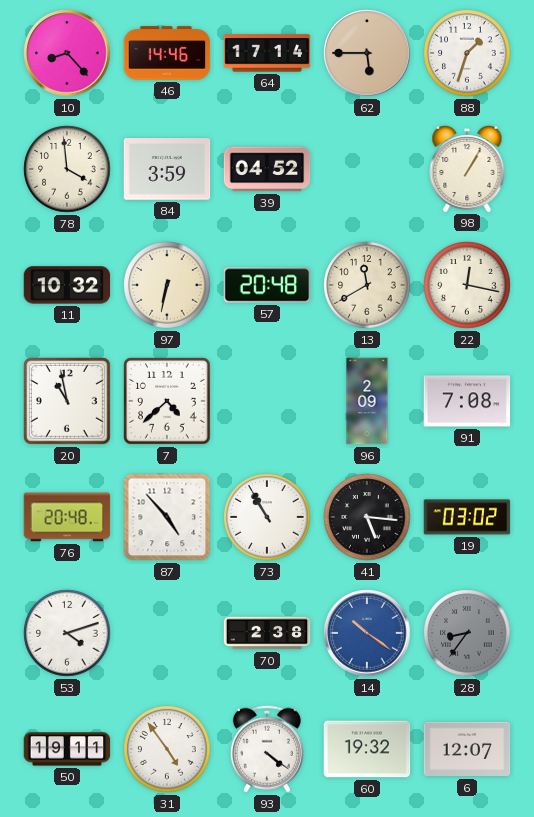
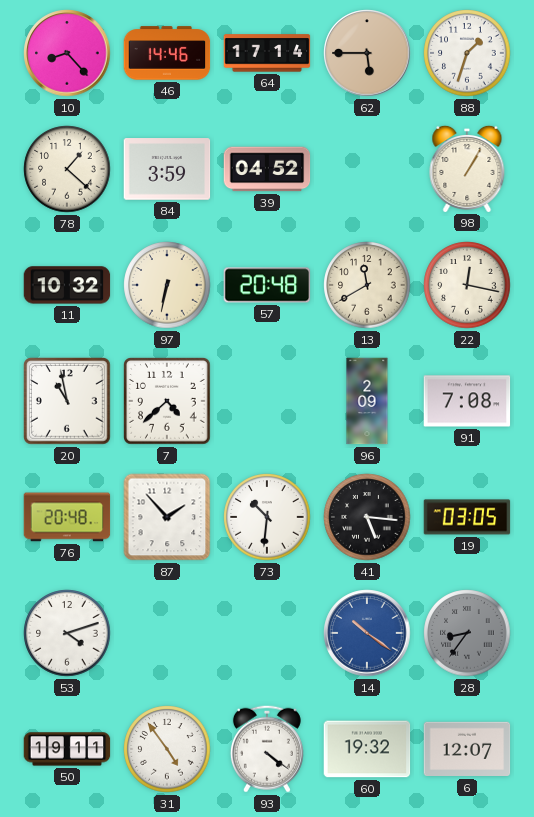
78: 3:59 -> 1:22 (67, 169)
87: 4:53 -> 1:53 (167, 517)
73: 10:55 -> 10:31 (267, 517)
19: 03:02 -> 03:05 (467, 517)
70: 2:38 -> none (267, 633)
